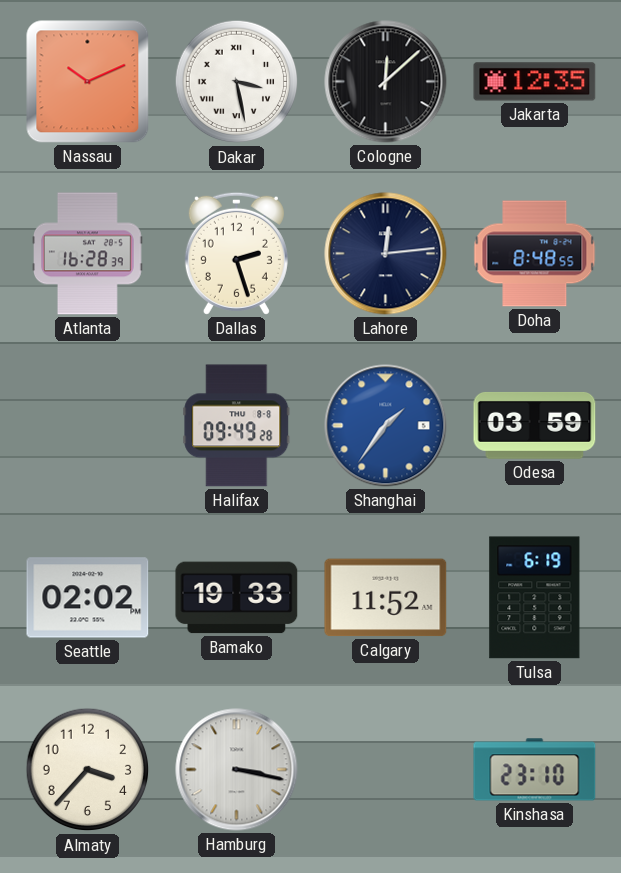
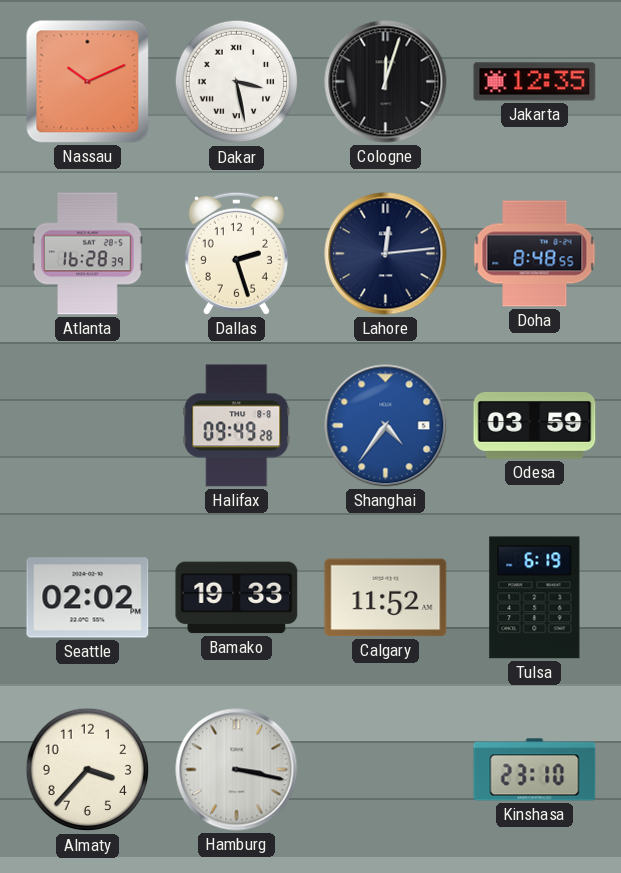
Cologne: 12:08 -> 12:03 (386, 82)
Shanghai: 1:36 -> 4:36 (386, 426)
